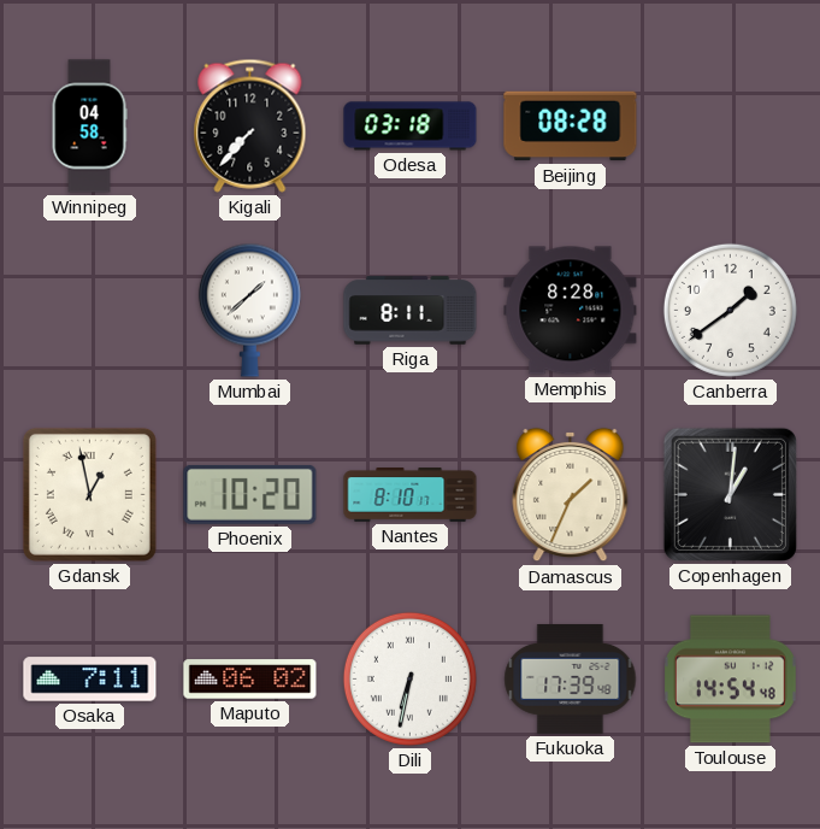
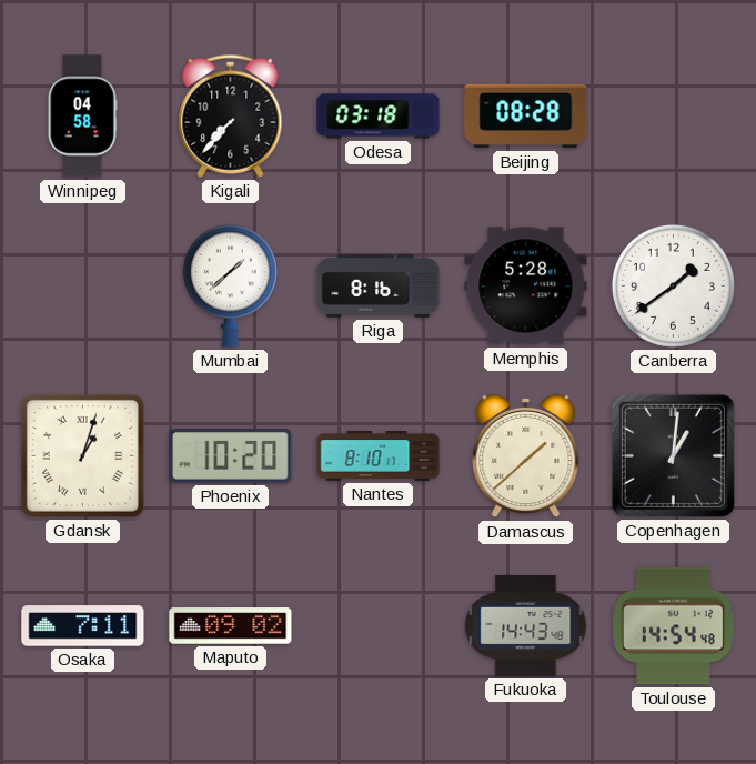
Riga: 8:11 -> 8:16 (379, 286)
Memphis: 8:28 -> 5:28 (526, 286)
Gdansk: 12:58 -> 1:03 (82, 455)
Damascus: 1:34 -> 1:38 (526, 456)
Maputo: 06:02 -> 09:02 (231, 626)
Dili: 6:32 -> none (409, 678)
Fukuoka: 17:39 -> 14:43 (526, 625)
